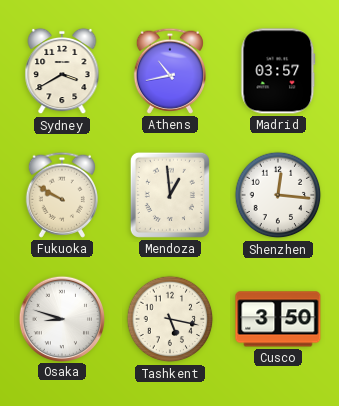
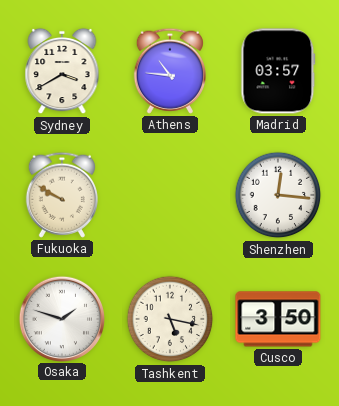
Athens: 10:43 -> 10:46 (170, 71)
Mendoza: 12:59 -> none (170, 195)
Osaka: 8:48 -> 1:48 (61, 318)
